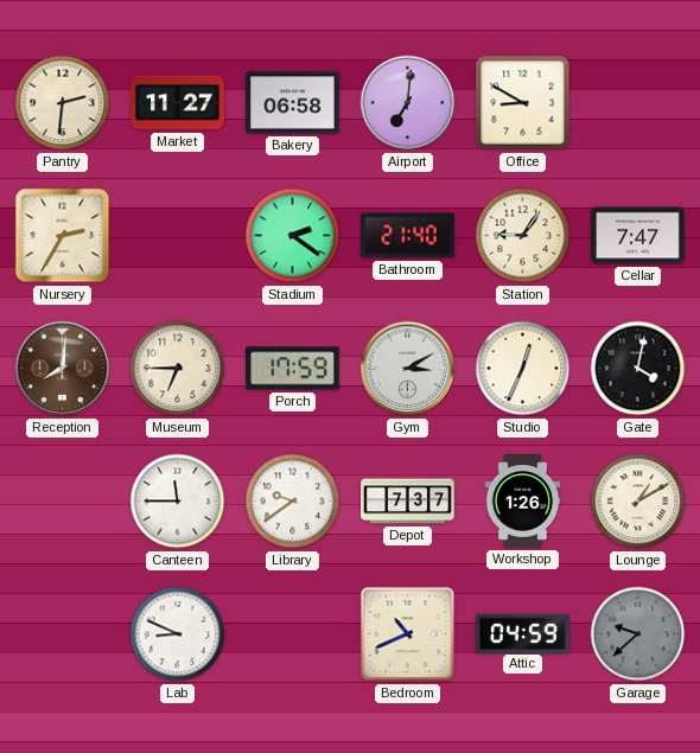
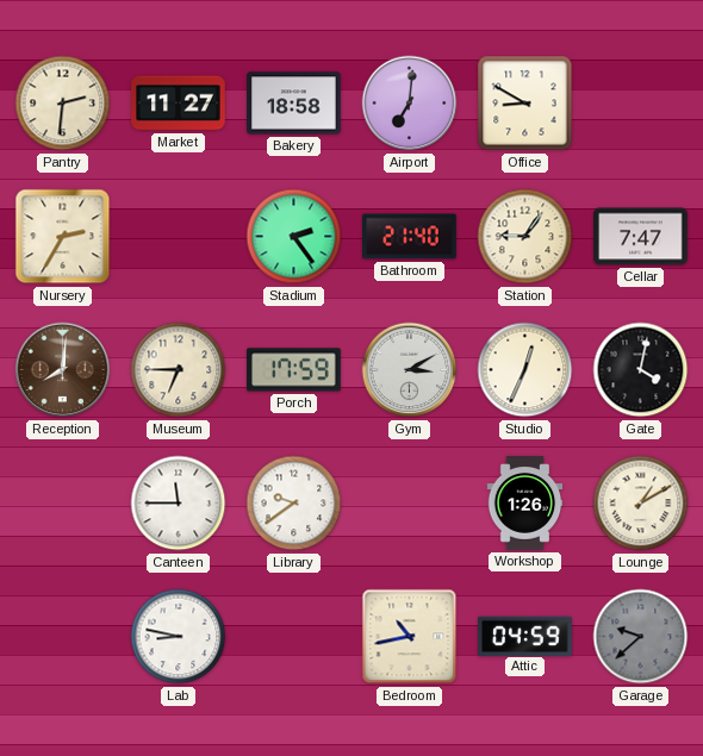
Bakery: 06:58 -> 18:58 (294, 104)
Stadium: 2:21 -> 2:24 (294, 237)
Depot: 7:37 -> none (408, 502)
Lab: 8:49 -> 8:47 (179, 637)
Bedroom: 10:41 -> 10:43 (410, 637)
